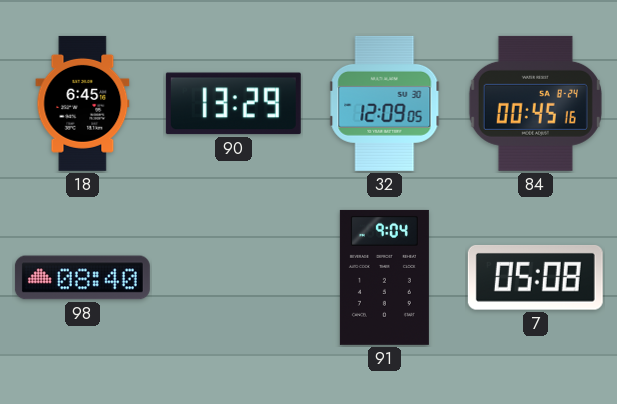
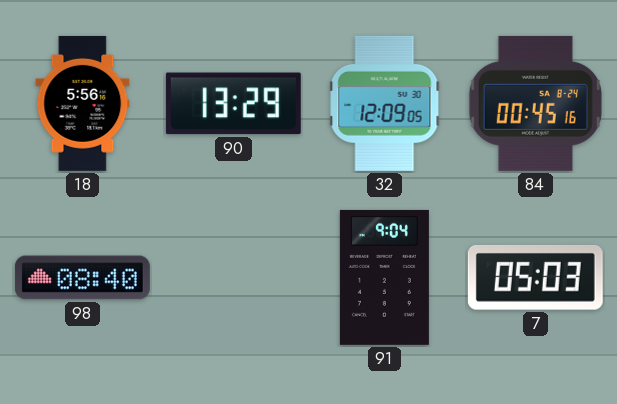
18: 6:45 -> 5:56 (83, 103)
7: 05:08 -> 05:03 (535, 277)
